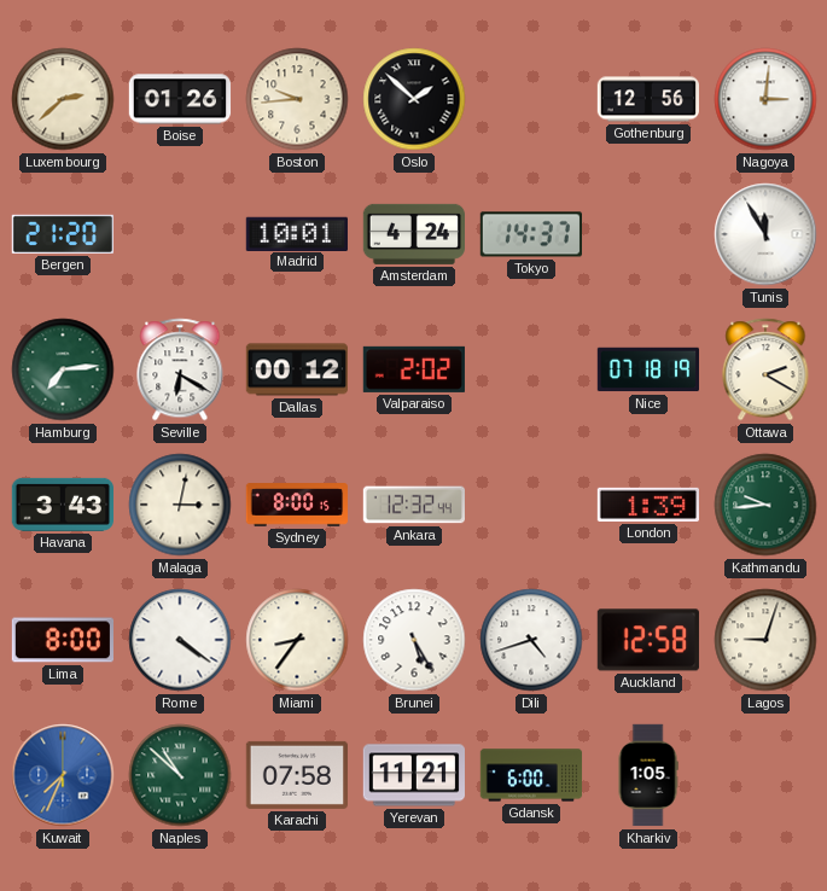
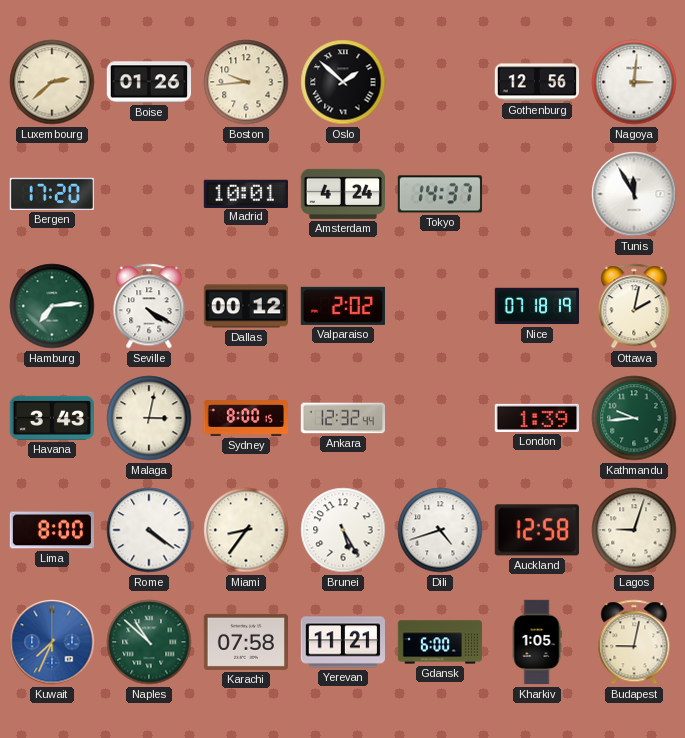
Bergen: 21:20 -> 17:20 (51, 194)
Seville: 6:20 -> 4:20 (149, 306)
Ottawa: 2:20 -> 2:02 (634, 306)
Budapest: none -> 9:02 (634, 642)
